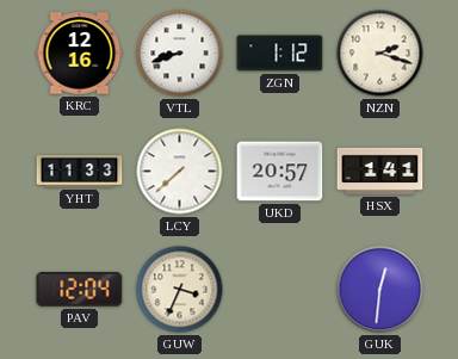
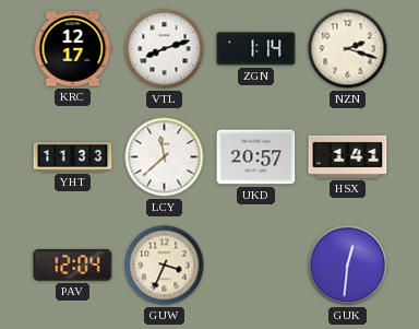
KRC: 12:16 -> 12:17 (73, 49)
VTL: 8:42 -> 8:12 (165, 49)
ZGN: 1:12 -> 1:14 (256, 49)
LCY: 7:38 -> 11:38 (165, 157)
